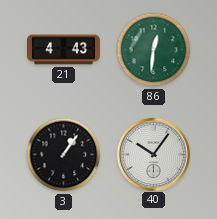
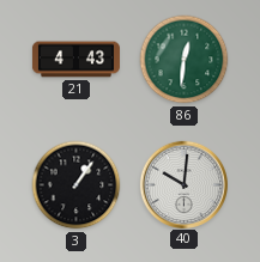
40: 10:06 -> 10:01 (183, 184)
